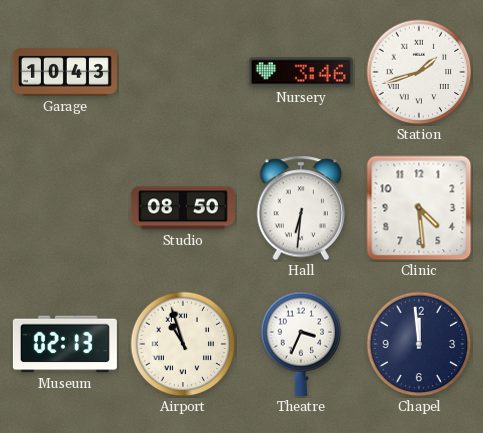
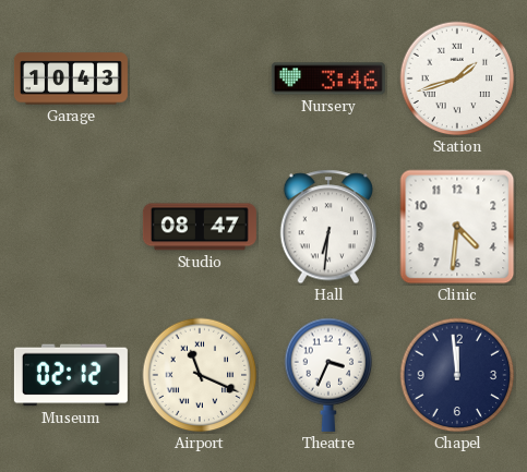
Studio: 08:50 -> 08:47 (200, 227)
Clinic: 4:29 -> 4:31 (457, 227)
Museum: 02:13 -> 02:12 (71, 375)
Airport: 10:57 -> 11:19 (200, 375)
